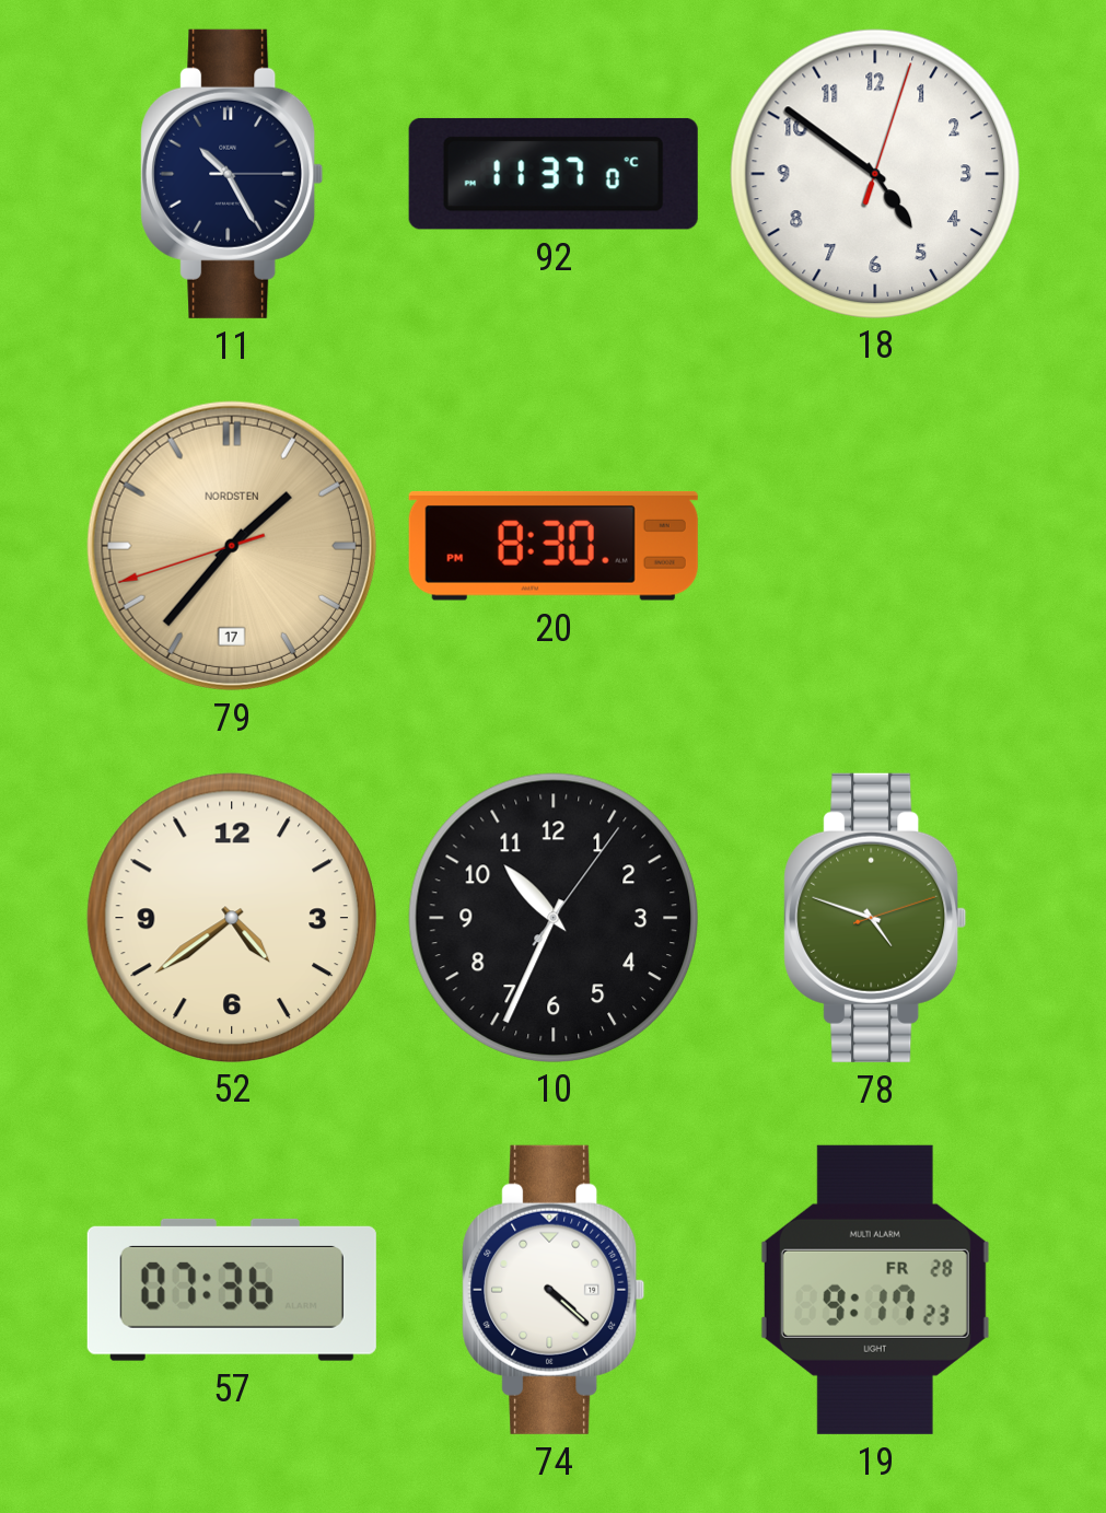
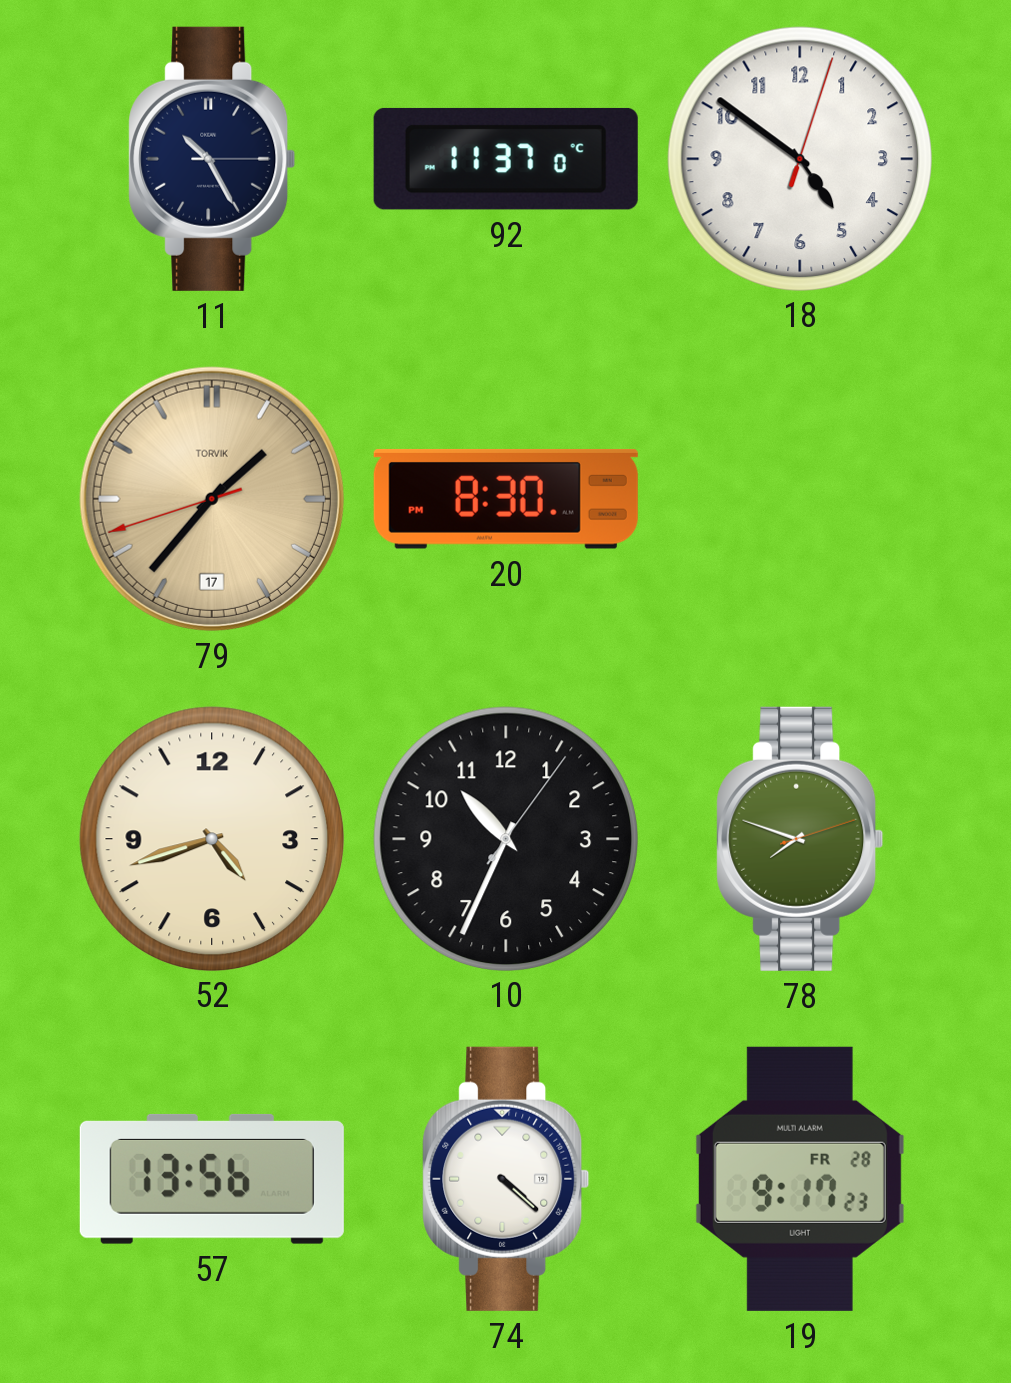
79 brand: NORDSTEN -> TORVIK (212, 499)
52: 4:39 -> 4:42 (211, 838)
78: 4:48 -> 7:48 (800, 839)
57: 07:36 -> 13:56 (212, 1179)
